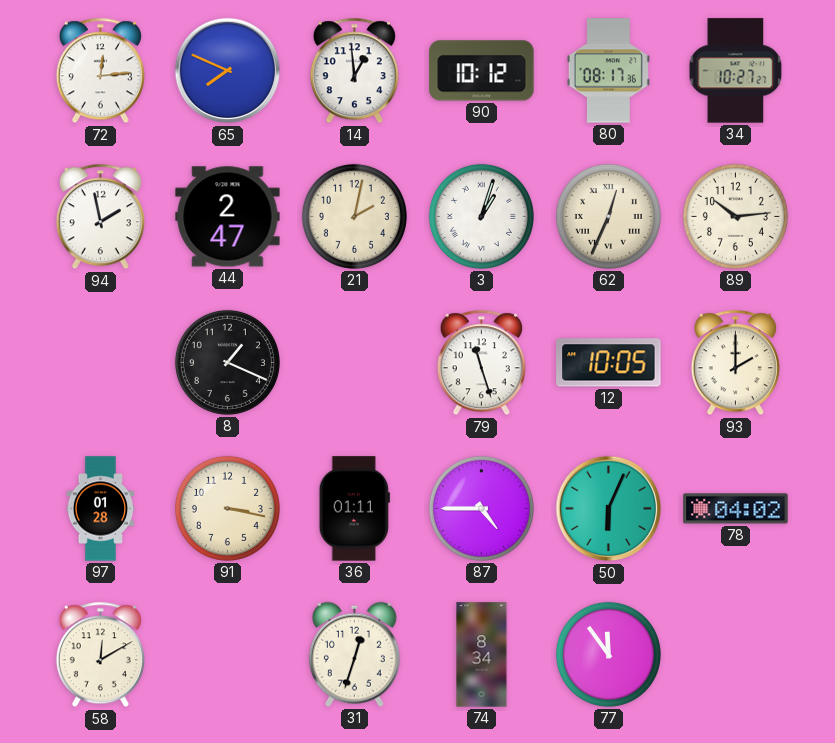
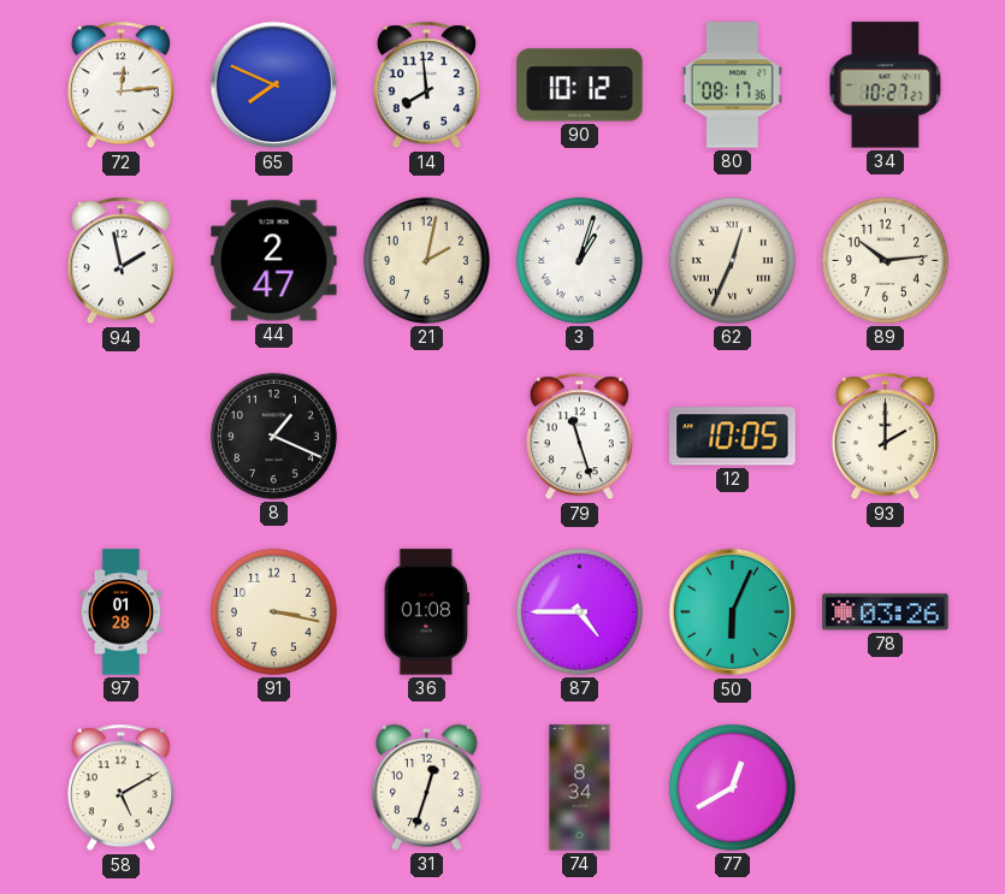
14: 12:59 -> 7:59 (426, 85)
36: 01:11 -> 01:08 (426, 612)
78: 04:02 -> 03:26 (886, 612)
58: 12:10 -> 5:10 (120, 788)
77: 11:54 -> 12:40 (732, 787)
